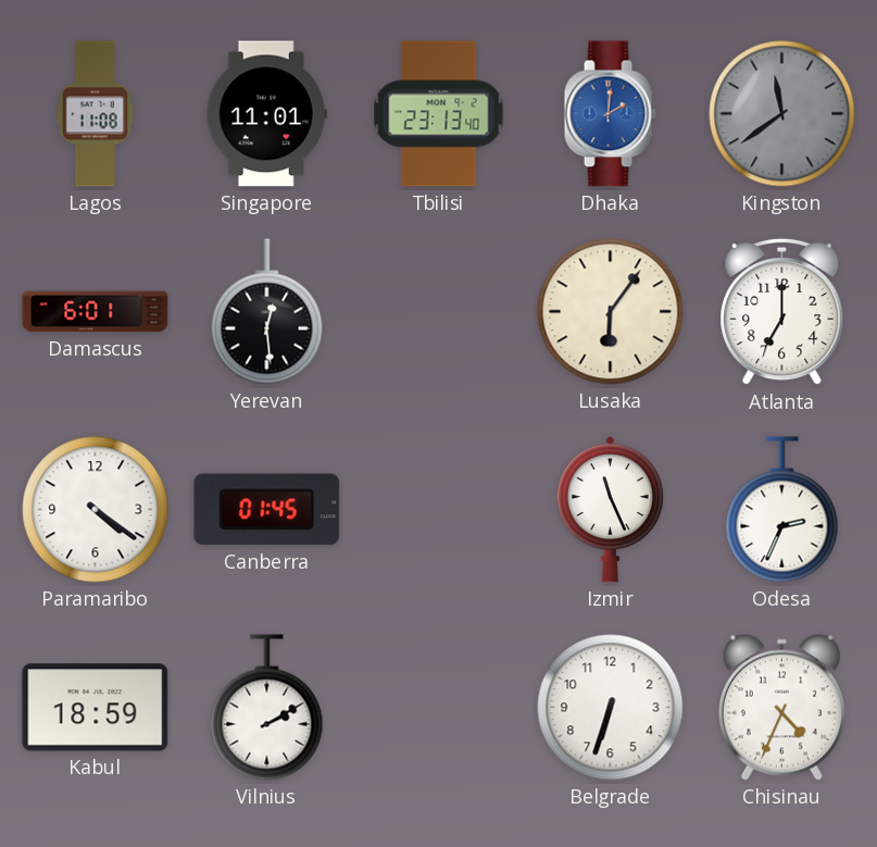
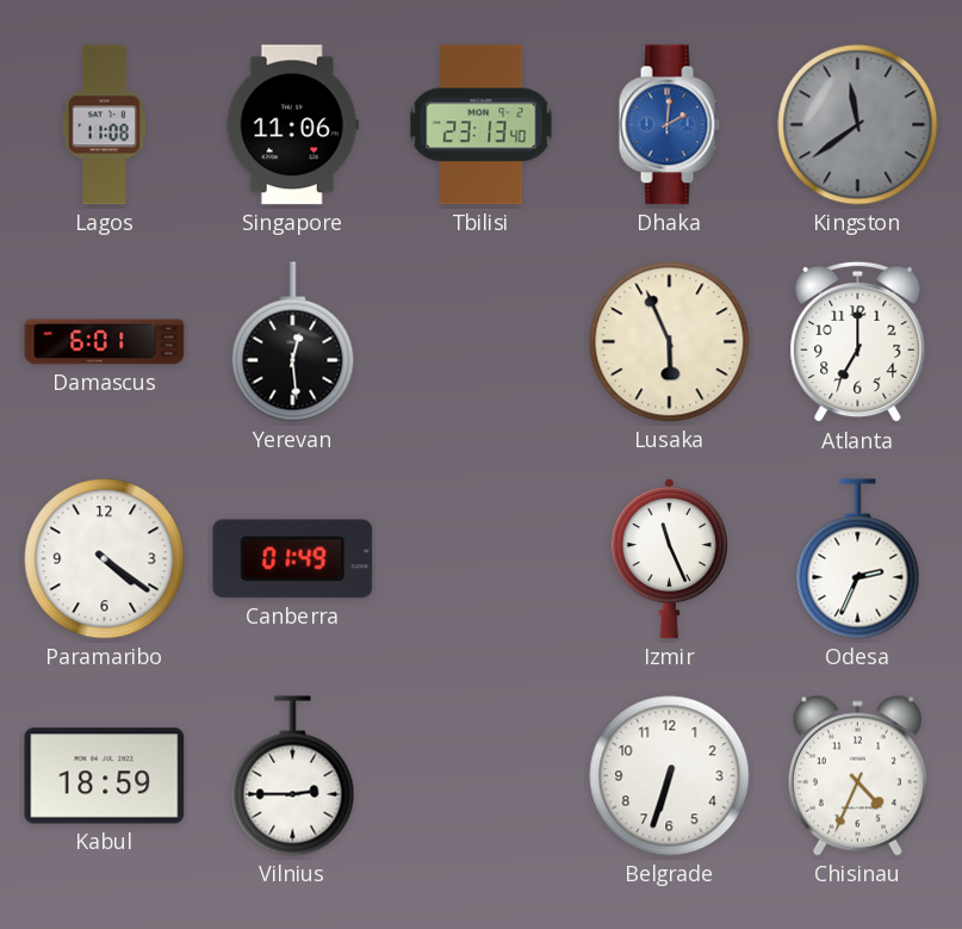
Singapore: 11:01 -> 11:06 (292, 125)
Lusaka: 6:06 -> 5:56 (670, 342)
Canberra: 01:45 -> 01:49 (293, 559)
Vilnius: 2:10 -> 2:45 (293, 776)
